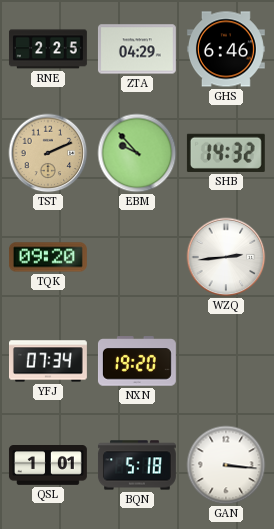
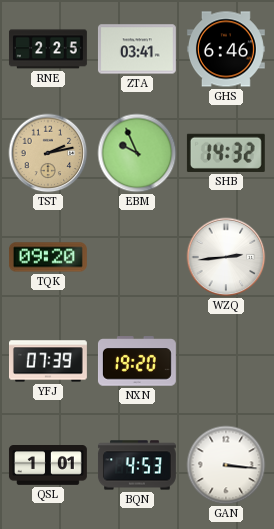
ZTA: 04:29 -> 03:41 (137, 49)
TST: 2:11 -> 2:13 (48, 153)
EBM: 9:53 -> 9:56 (137, 153)
YFJ: 07:34 -> 07:39 (49, 361)
BQN: 5:18 -> 4:53 (137, 465)
